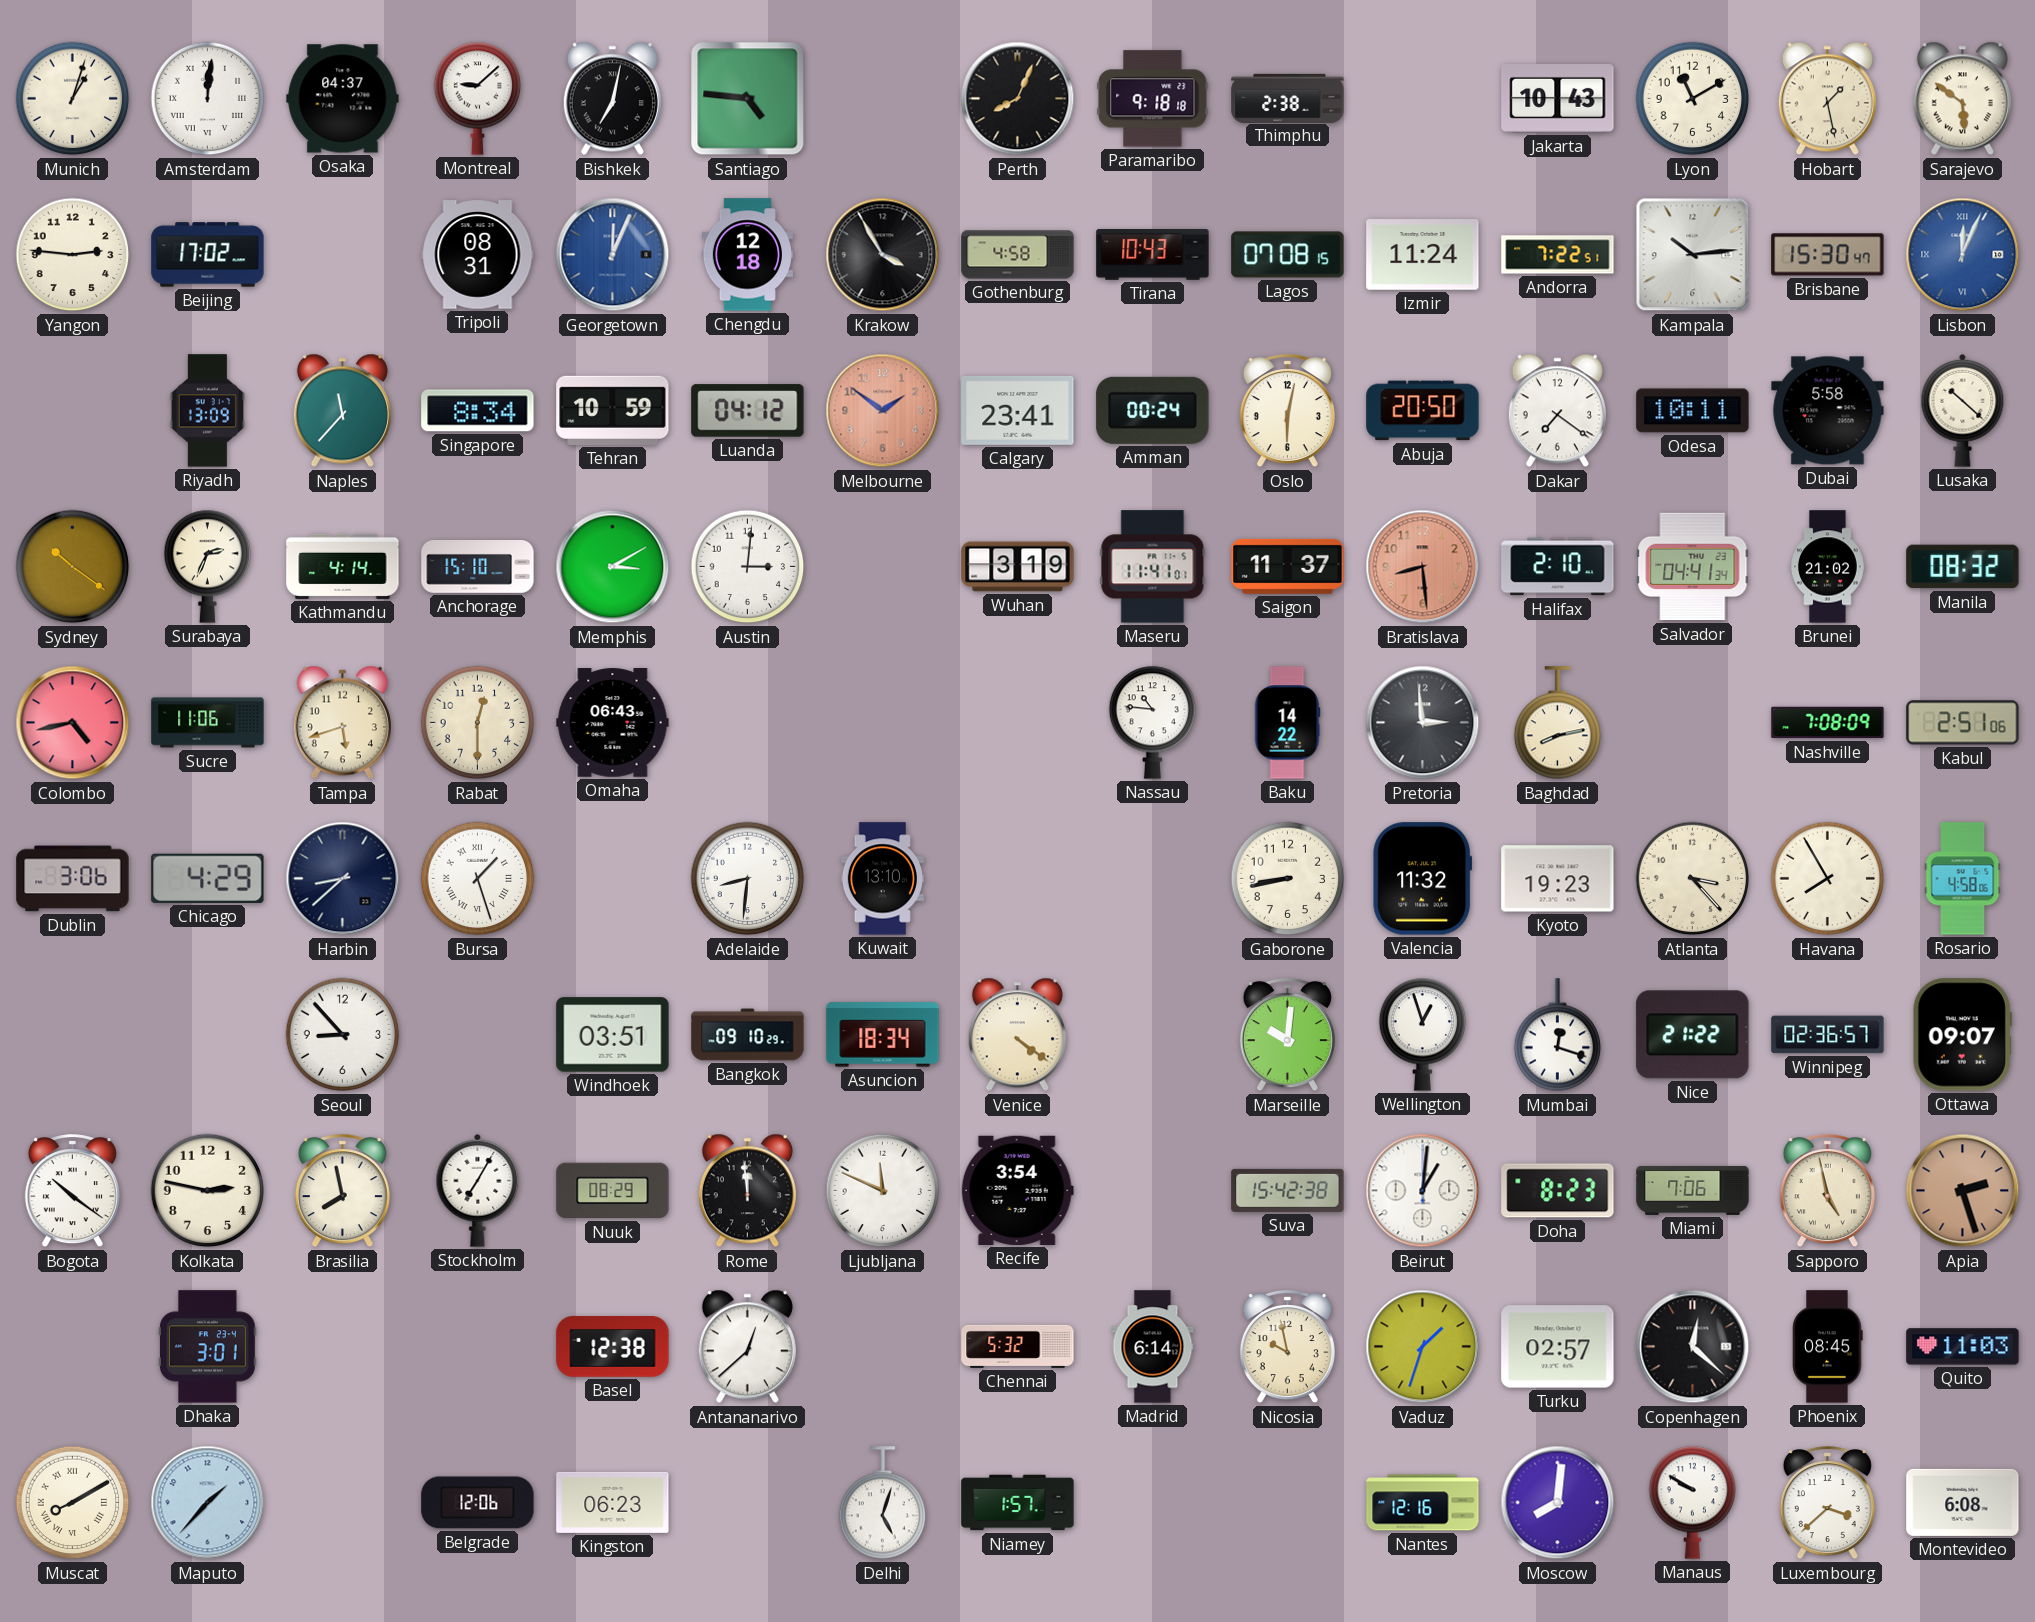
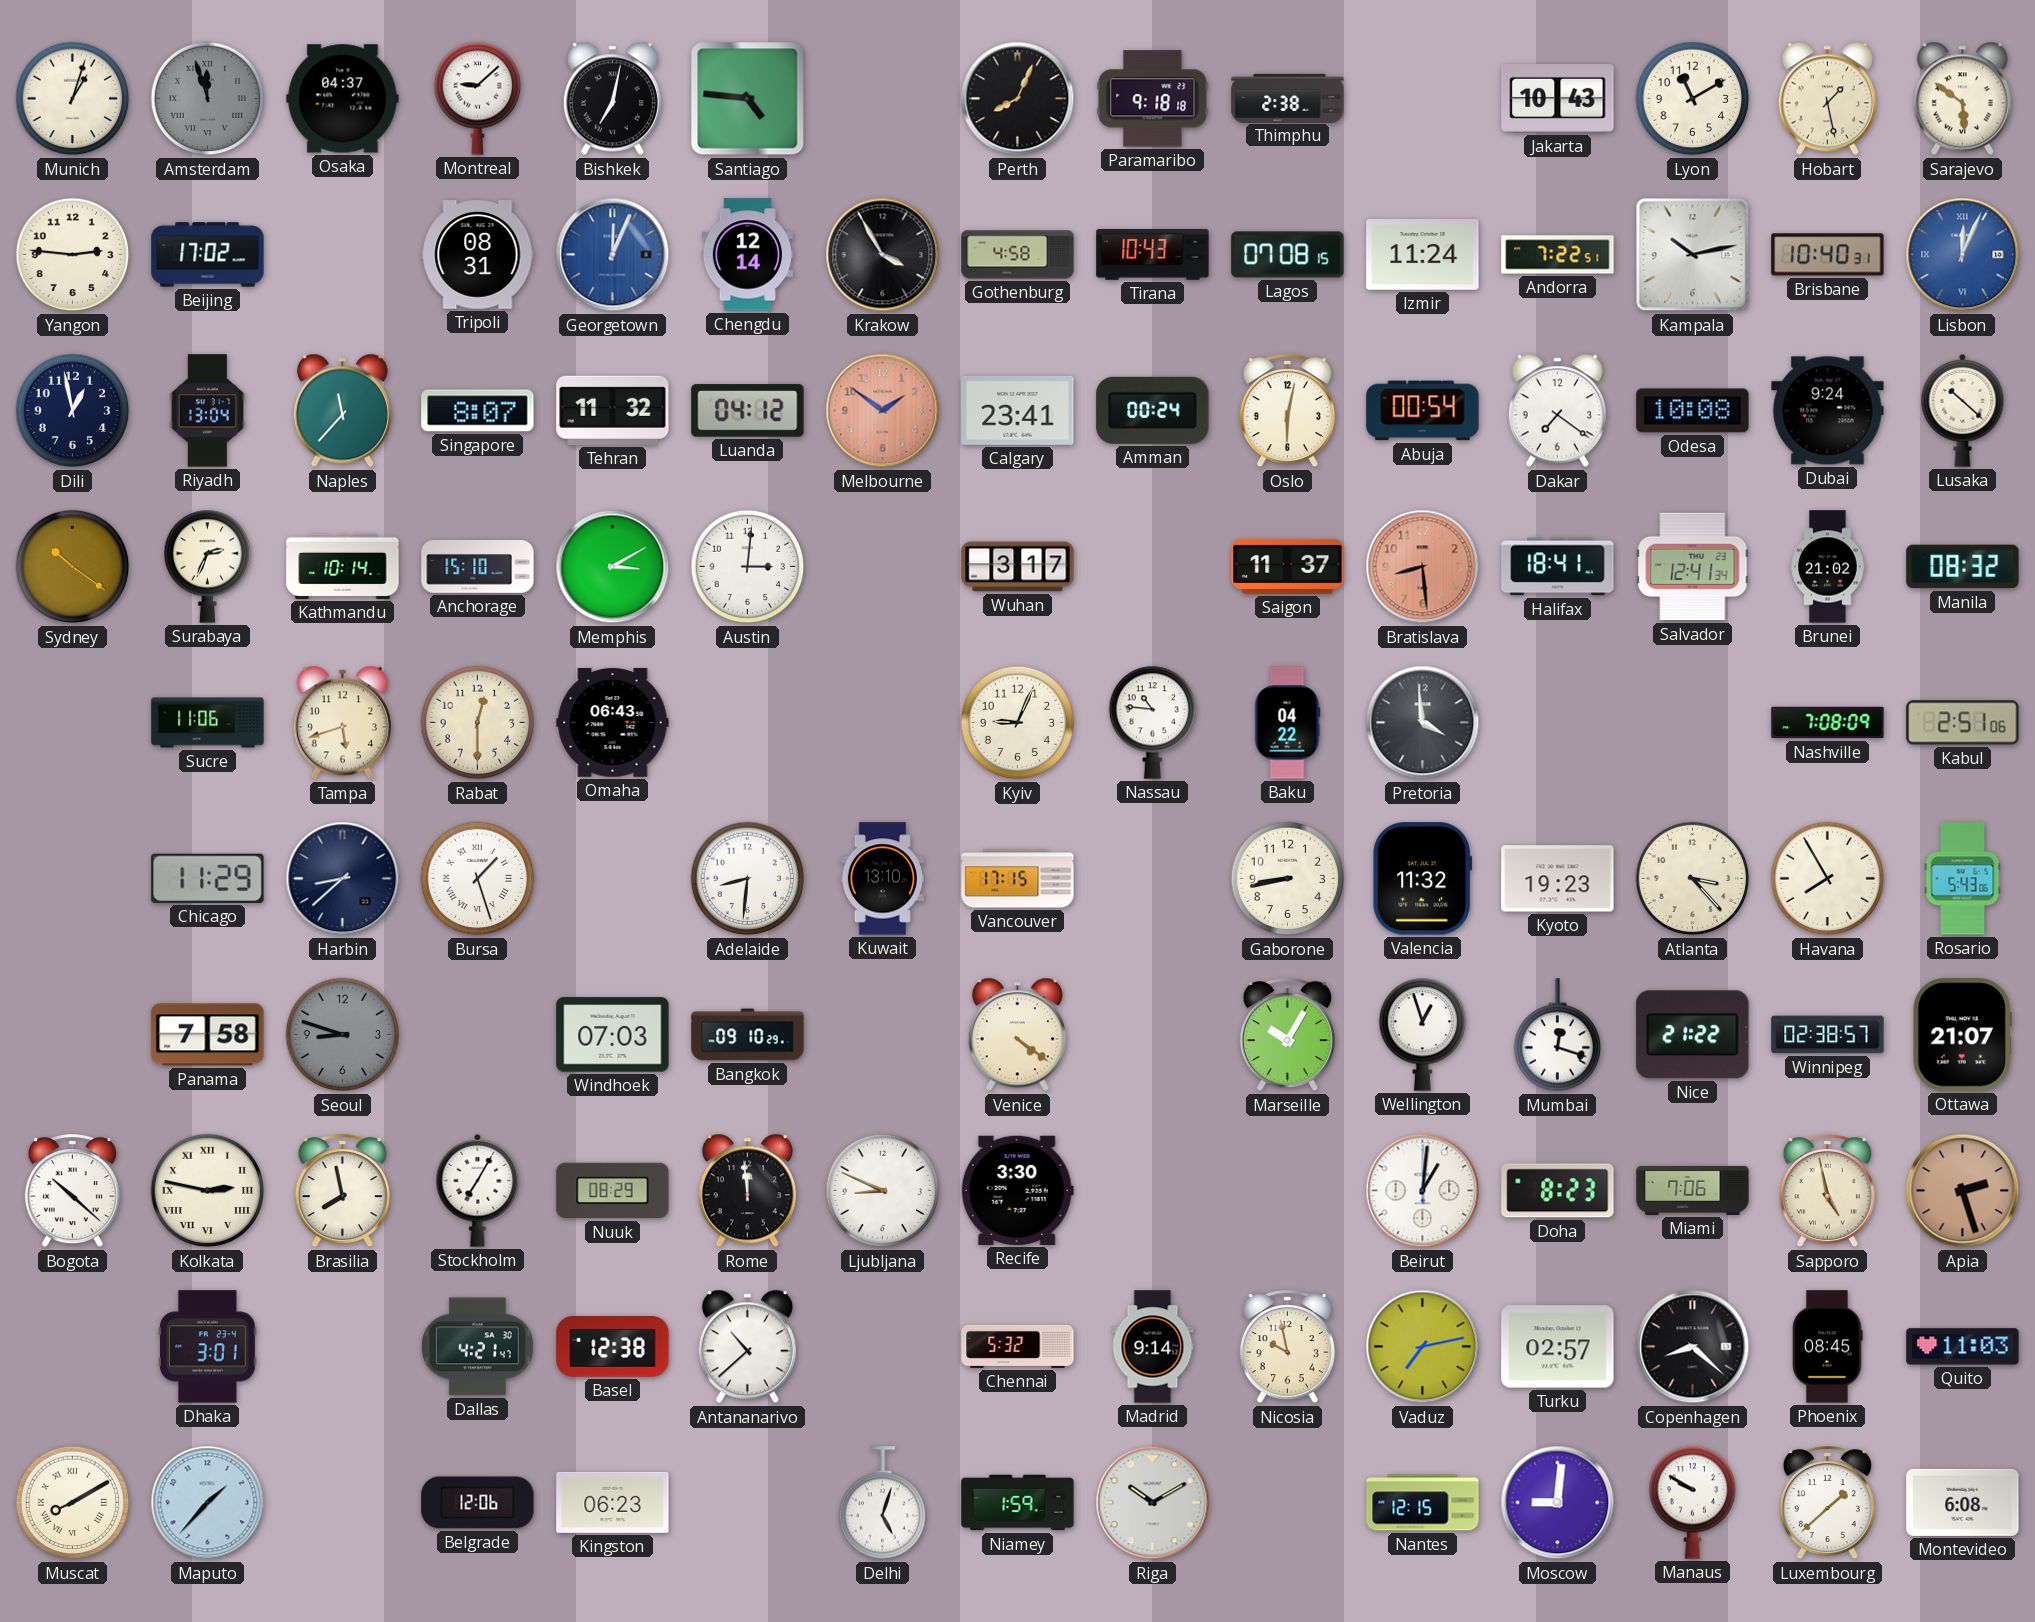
Amsterdam: 12:01 -> 11:57 (208, 99)
Amsterdam dial: white -> grey (208, 99)
Chengdu: 12:18 -> 12:14 (747, 255)
Kampala: 10:14 -> 10:13 (1693, 255)
Brisbane: 15:30 -> 10:40 (1828, 255)
Dili: none -> 12:58 (73, 411)
Riyadh: 13:09 -> 13:04 (207, 411)
Singapore: 8:34 -> 8:07 (478, 411)
Tehran: 10:59 -> 11:32 (613, 410)
Abuja: 20:50 -> 00:54 (1423, 411)
Odesa: 10:11 -> 10:08 (1693, 411)
Dubai: 5:58 -> 9:24 (1828, 411)
Kathmandu: 4:14 -> 10:14 (343, 566)
Wuhan: 3:19 -> 3:17 (1018, 567)
Maseru: 11:41 -> none (1153, 567)
Halifax: 2:10 -> 18:41 (1558, 567)
Salvador: 04:41 -> 12:41 (1693, 567)
Colombo: 4:43 -> none (73, 723)
Kyiv: none -> 9:04 (1018, 723)
Baku: 14:22 -> 04:22 (1287, 723)
Pretoria: 2:59 -> 3:59 (1423, 723)
Baghdad: 8:13 -> none (1558, 723)
Dublin: 3:06 -> none (73, 879)
Chicago: 4:29 -> 11:29 (208, 878)
Vancouver: none -> 17:15 (1018, 879)
Rosario: 4:58 -> 5:43 (1963, 879)
Panama: none -> 7:58 (208, 1035)
Seoul: 8:53 -> 8:48 (343, 1035)
Seoul dial: white -> grey (343, 1035)
Windhoek: 03:51 -> 07:03 (613, 1035)
Asuncion: 18:34 -> none (883, 1035)
Marseille: 10:01 -> 10:05 (1287, 1036)
Winnipeg: 02:36 -> 02:38 (1828, 1035)
Ottawa: 09:07 -> 21:07 (1962, 1035)
Bogota: 10:21 -> 10:22 (72, 1192)
Kolkata numerals: Arabic -> Roman (208, 1191)
Ljubljana: 11:49 -> 8:49 (883, 1191)
Recife: 3:54 -> 3:30 (1017, 1190)
Suva: 15:42 -> none (1288, 1190)
Dallas: none -> 4:21 (477, 1347)
Antananarivo: 12:38 -> 10:38 (747, 1347)
Madrid: 6:14 -> 9:14 (1153, 1347)
Vaduz: 1:33 -> 7:13 (1423, 1347)
Copenhagen: 12:22 -> 8:22 (1693, 1347)
Niamey: 1:57 -> 1:59 (1018, 1503)
Riga: none -> 10:10 (1153, 1503)
Nantes: 12:16 -> 12:15 (1423, 1503)
Moscow: 8:01 -> 9:01 (1558, 1503)
Luxembourg: 3:38 -> 1:38 (1827, 1504)
